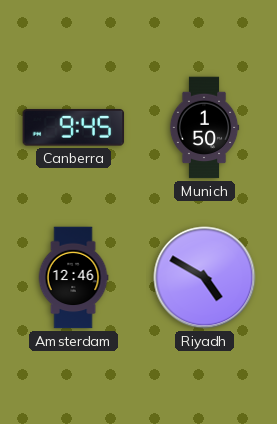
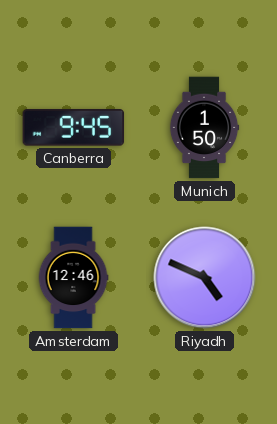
Riyadh: 4:50 -> 4:49 (205, 278)
